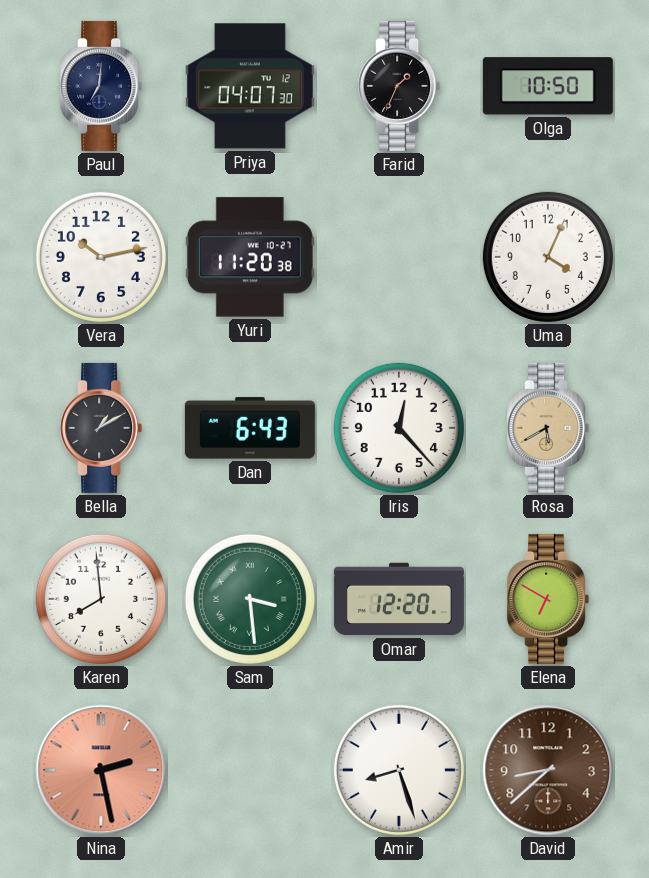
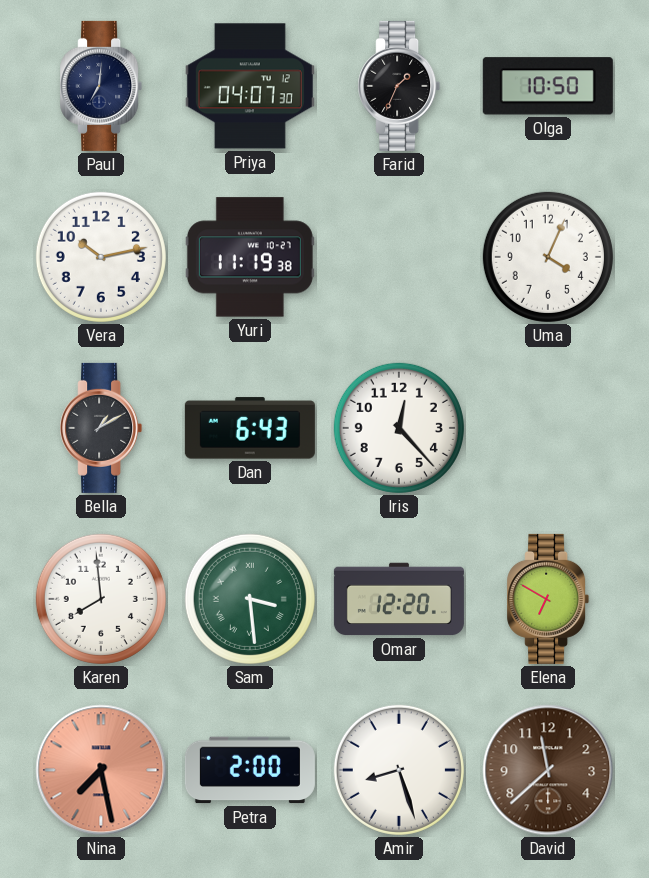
Yuri: 11:20 -> 11:19 (250, 257)
Rosa: 5:40 -> none (548, 428)
Nina: 2:28 -> 7:28 (101, 770)
Petra: none -> 2:00 (250, 770)
David: 8:38 -> 11:38 (548, 770)
